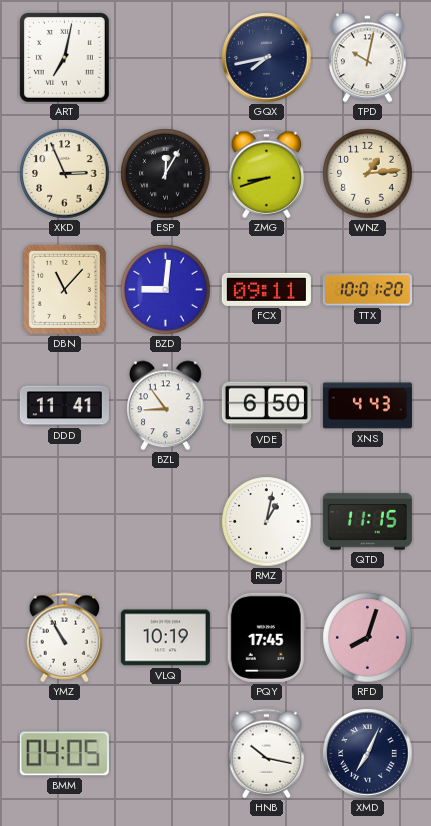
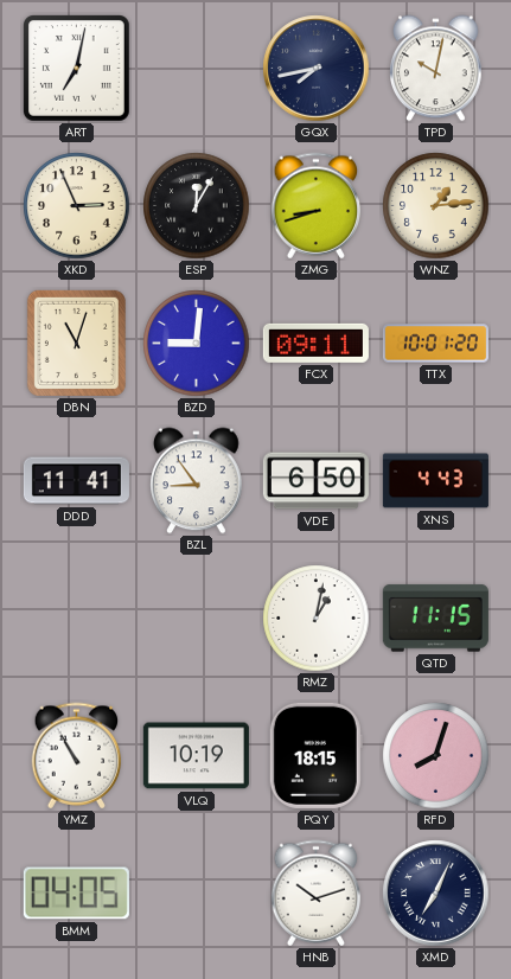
DBN: 11:07 -> 11:03 (76, 343)
PQY: 17:45 -> 18:15 (315, 755)
HNB: 10:17 -> 10:12 (317, 894)
